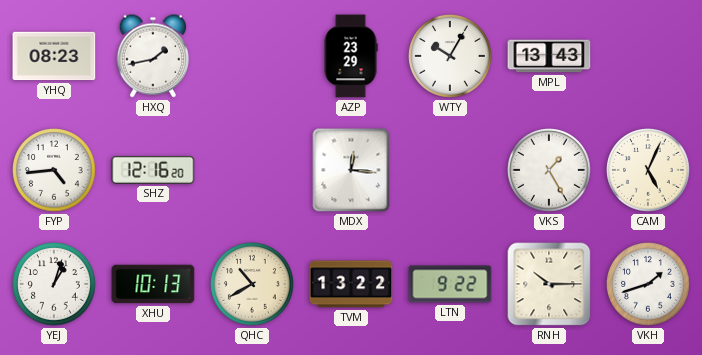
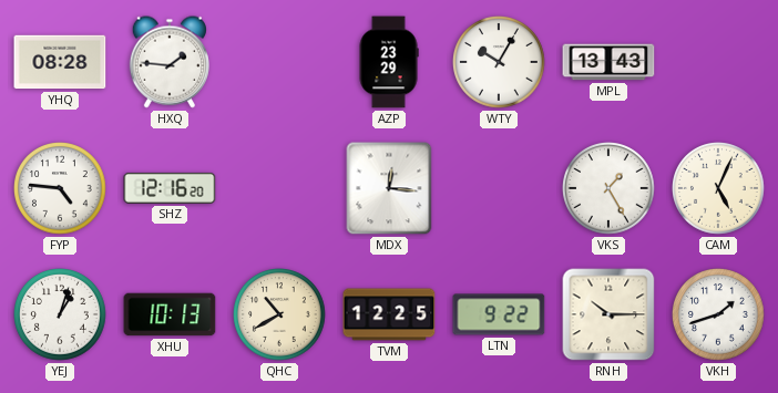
YHQ: 08:23 -> 08:28 (60, 62)
HXQ: 1:43 -> 1:46 (170, 62)
FYP: 4:44 -> 4:46 (61, 189)
TVM: 13:22 -> 12:25 (389, 314)
